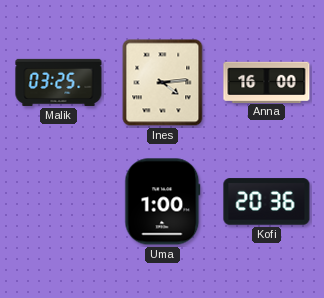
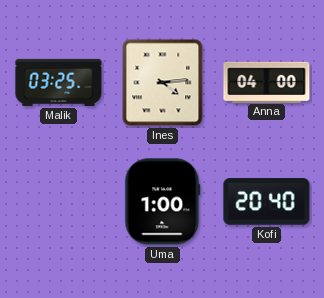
Anna: 16:00 -> 04:00 (267, 82)
Kofi: 20:36 -> 20:40 (267, 202)
